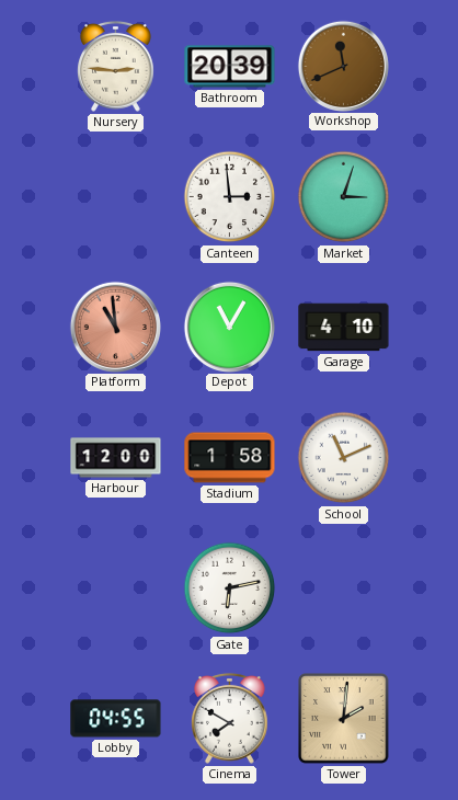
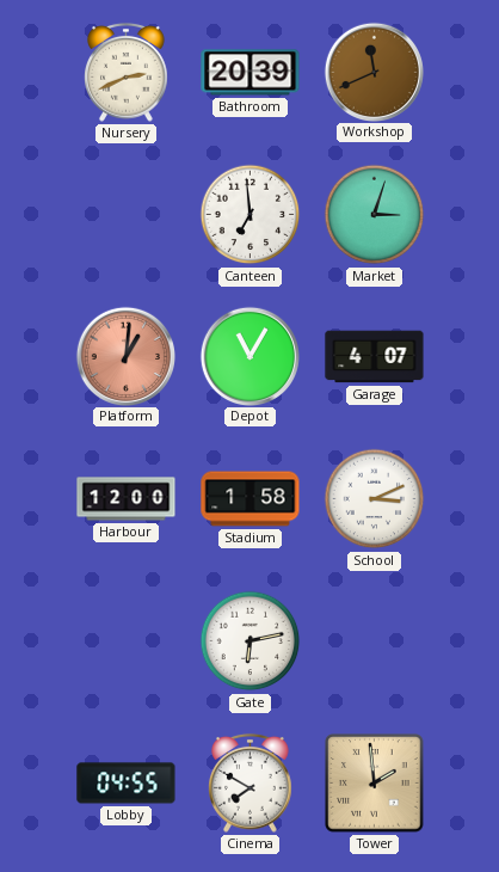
Nursery: 2:46 -> 2:41 (127, 72)
Canteen: 2:59 -> 6:59 (251, 215)
Platform: 10:59 -> 1:01 (125, 356)
Garage: 4:10 -> 4:07 (375, 357)
School: 11:11 -> 3:11 (375, 499)
Tower: 2:01 -> 1:59 (375, 784)
